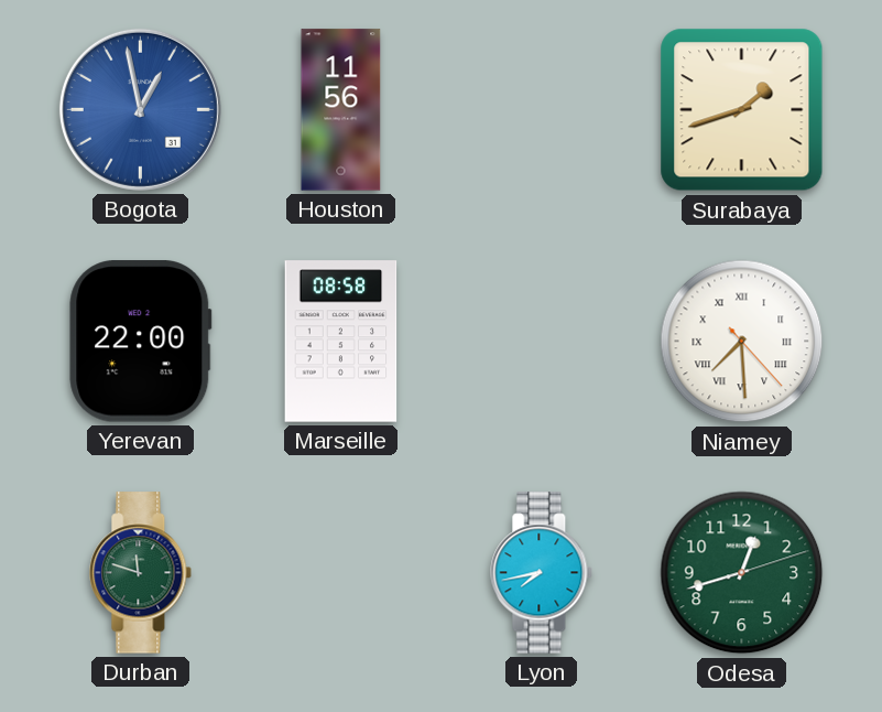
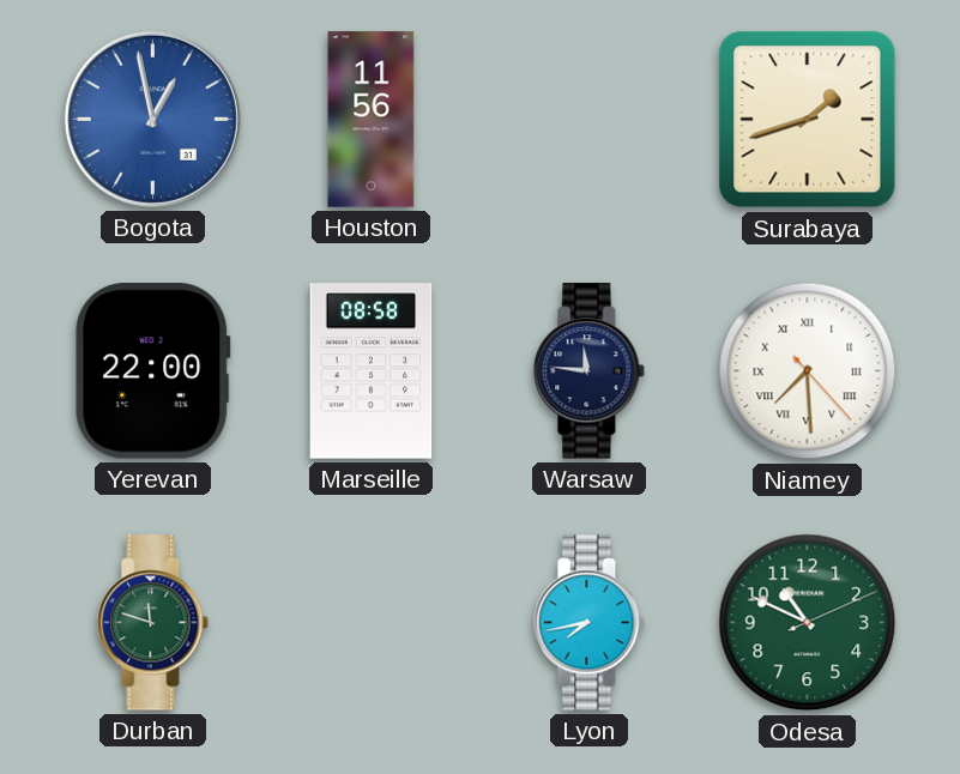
Warsaw: none -> 11:46 (590, 371)
Odesa: 12:42 -> 10:49 (808, 623)
